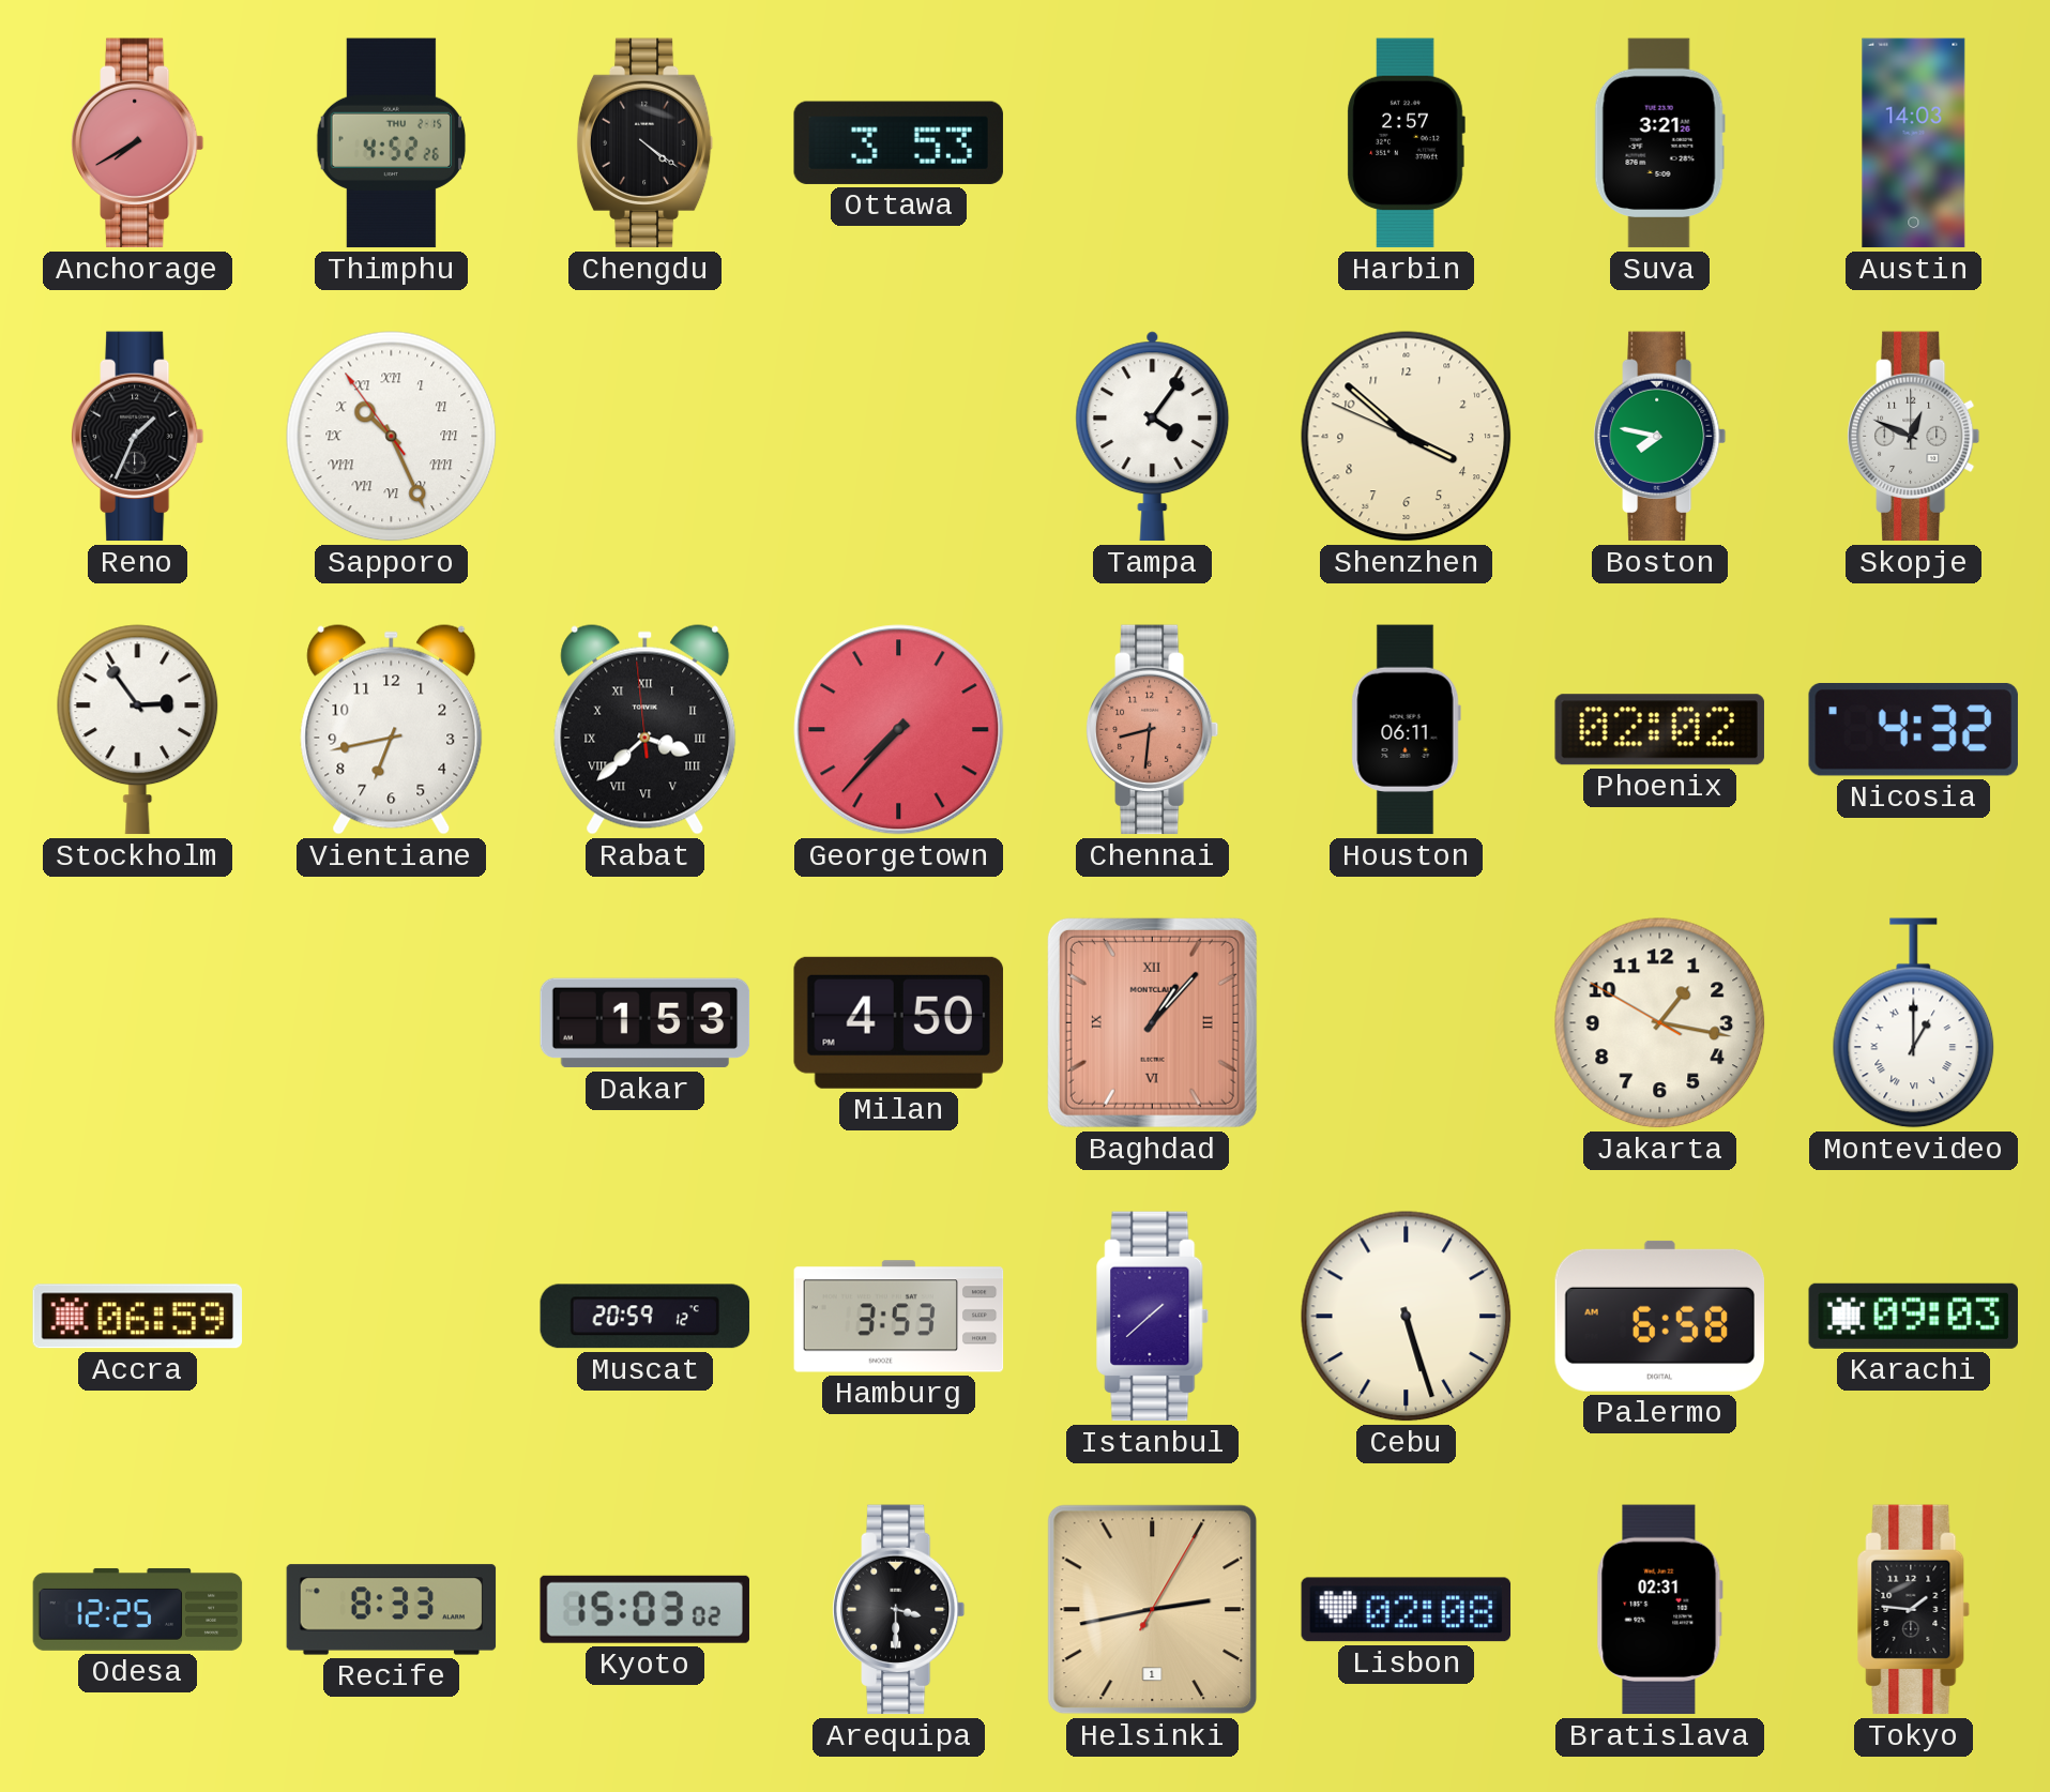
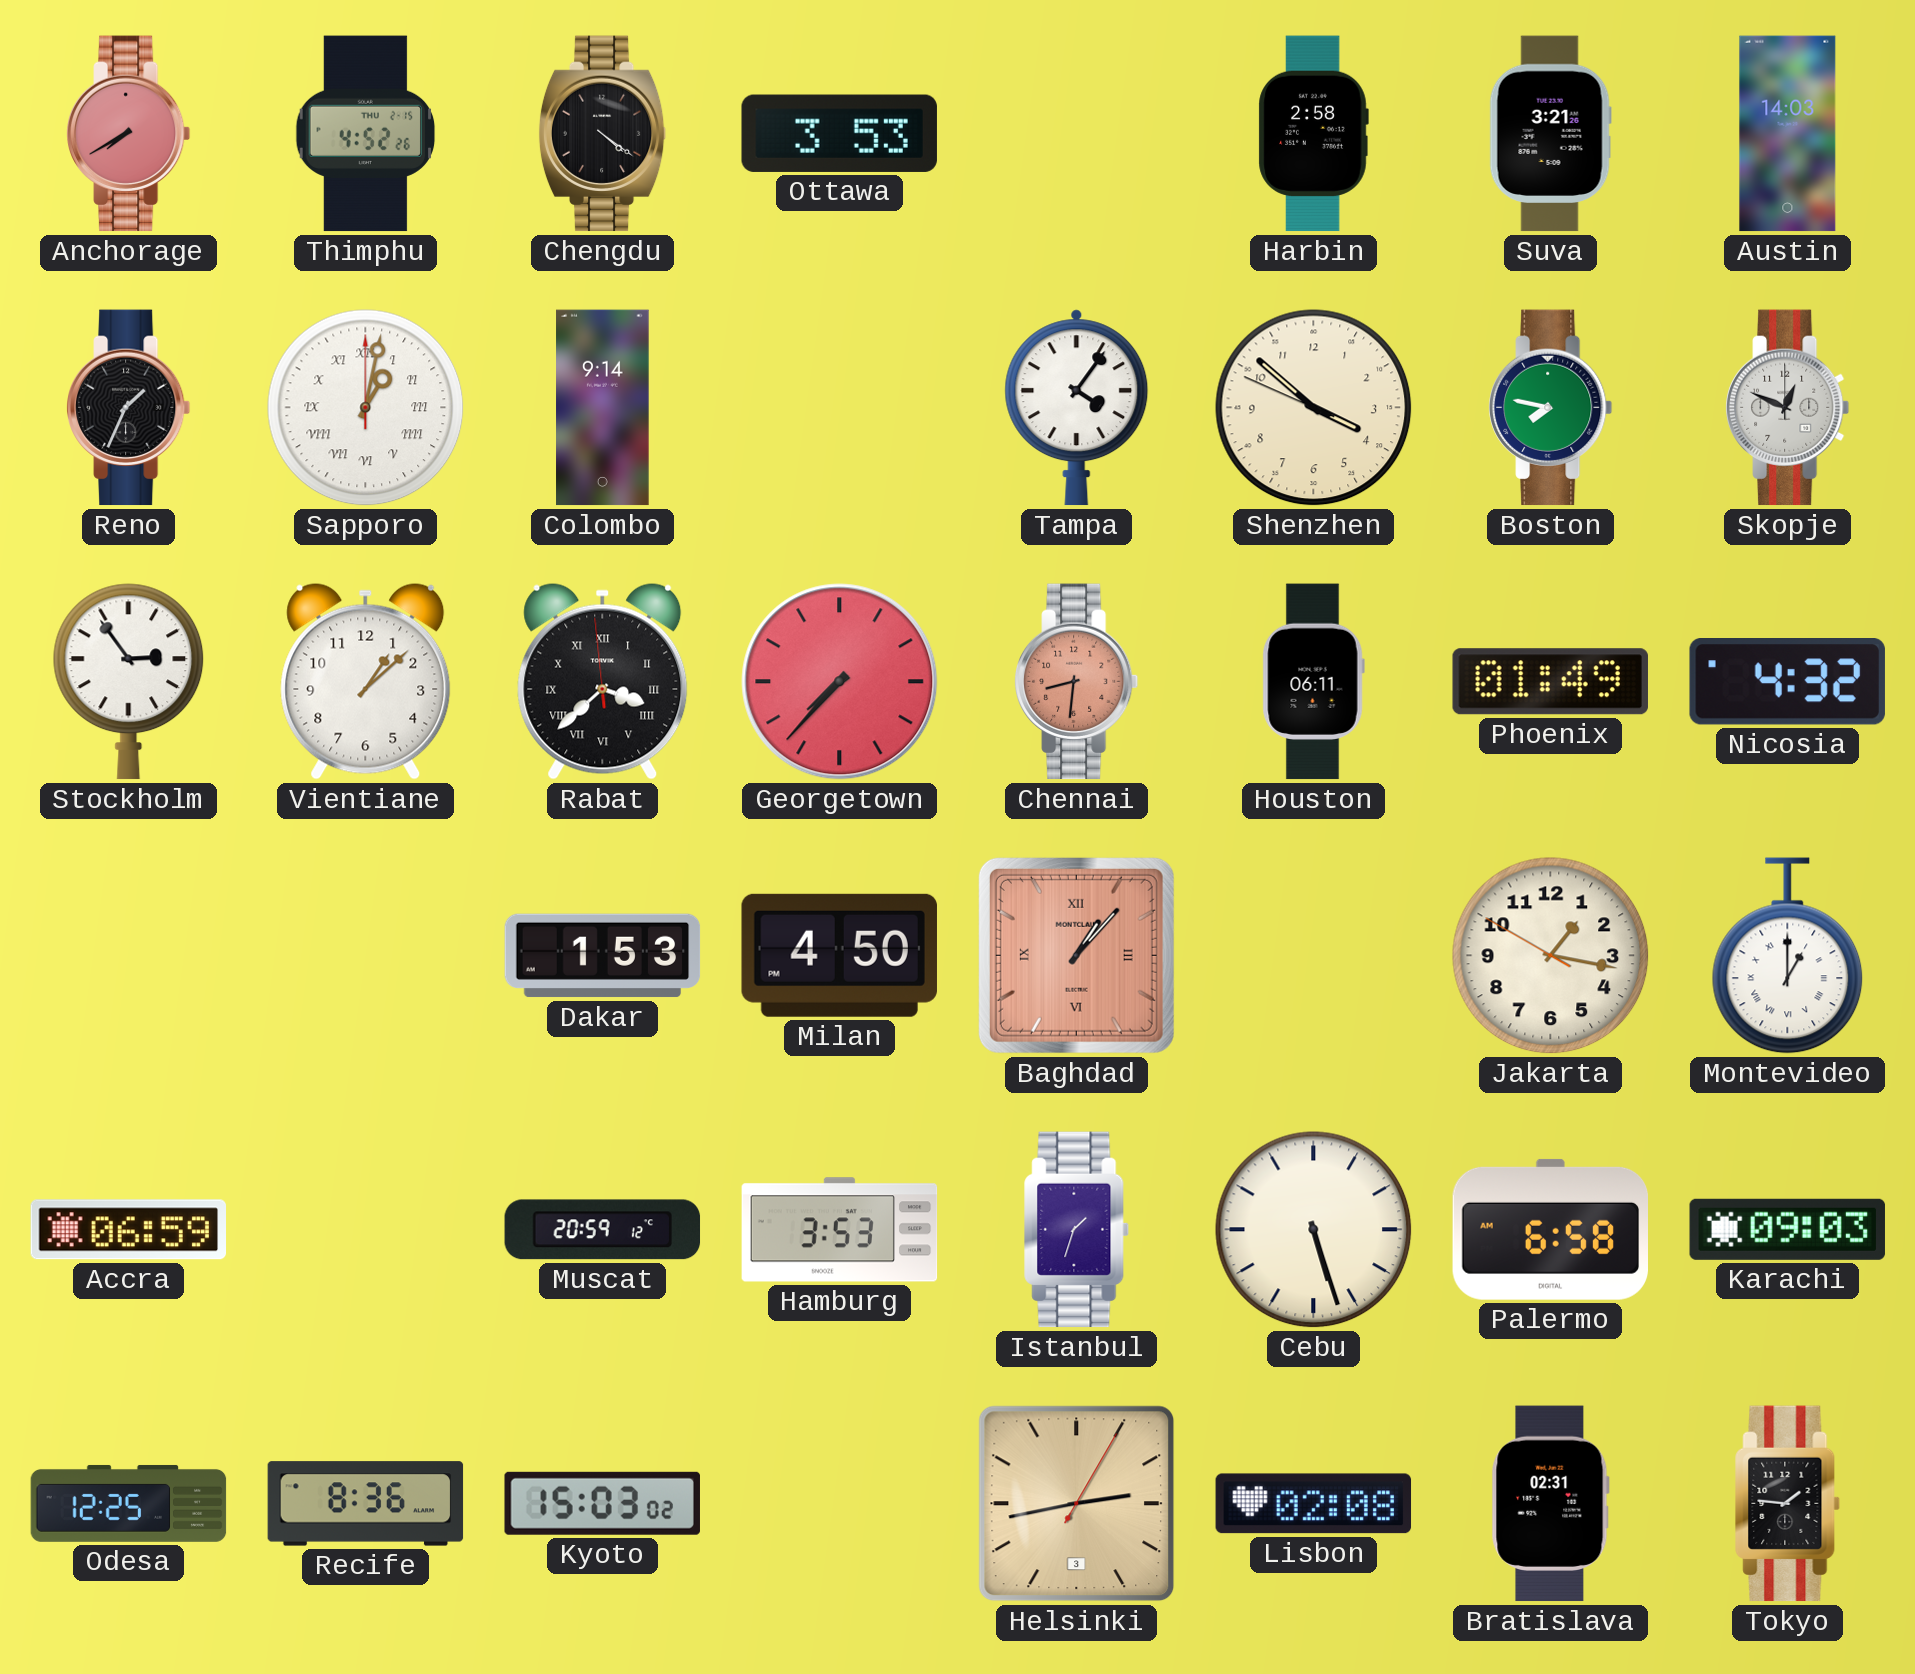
Harbin: 2:57 -> 2:58 (1313, 134)
Sapporo: 10:25 -> 1:02 (366, 408)
Colombo: none -> 9:14 (603, 408)
Vientiane: 6:43 -> 1:08 (366, 682)
Phoenix: 02:02 -> 01:49 (1550, 682)
Istanbul: 1:38 -> 1:33 (1076, 1230)
Recife: 8:33 -> 8:36 (366, 1504)
Arequipa: 3:30 -> none (899, 1610)
Helsinki date: 1 -> 3 (1077, 1504)
